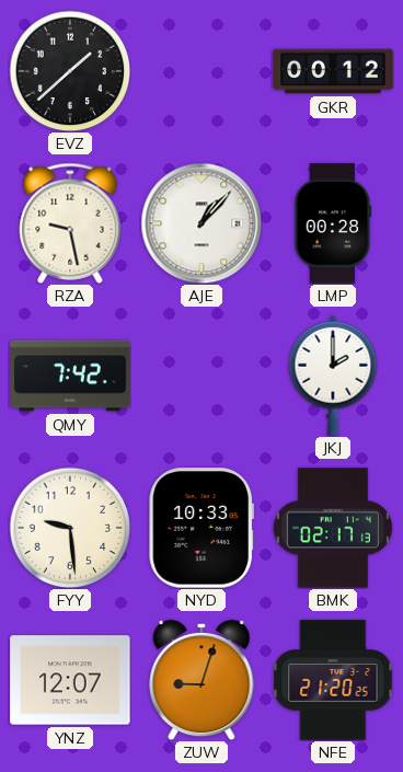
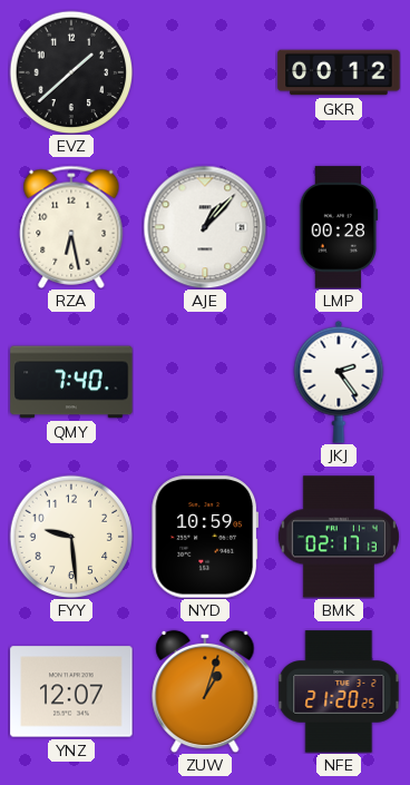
RZA: 9:28 -> 6:28 (71, 227)
QMY: 7:42 -> 7:40 (71, 382)
JKJ: 2:00 -> 2:24 (339, 382)
NYD: 10:33 -> 10:59 (205, 537)
ZUW: 9:03 -> 1:03 (205, 691)
